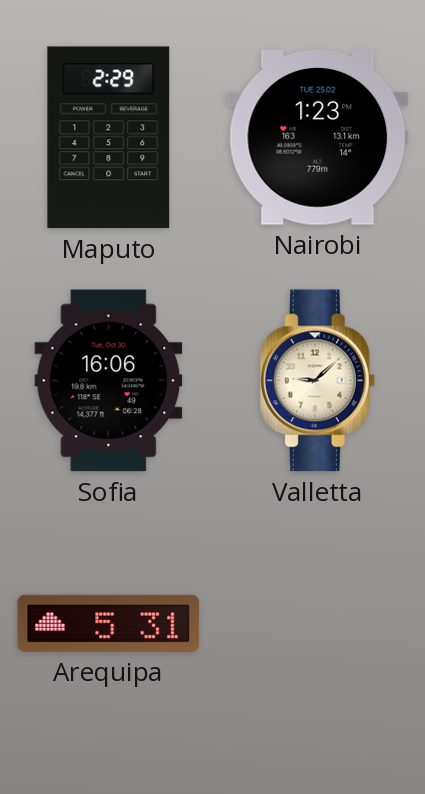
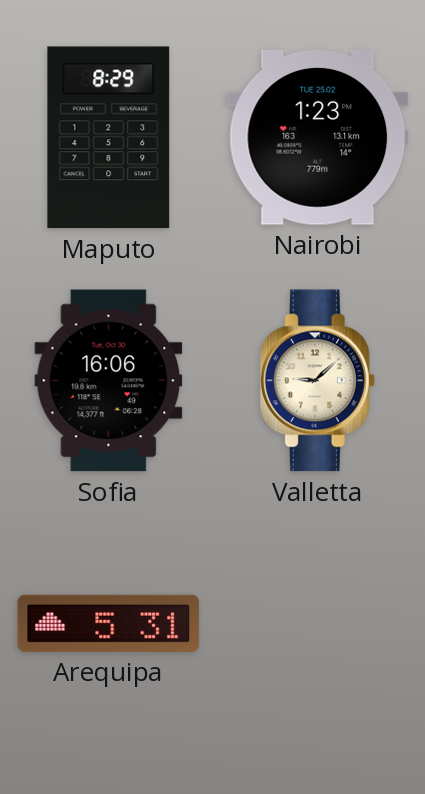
Maputo: 2:29 -> 8:29 (109, 138)
